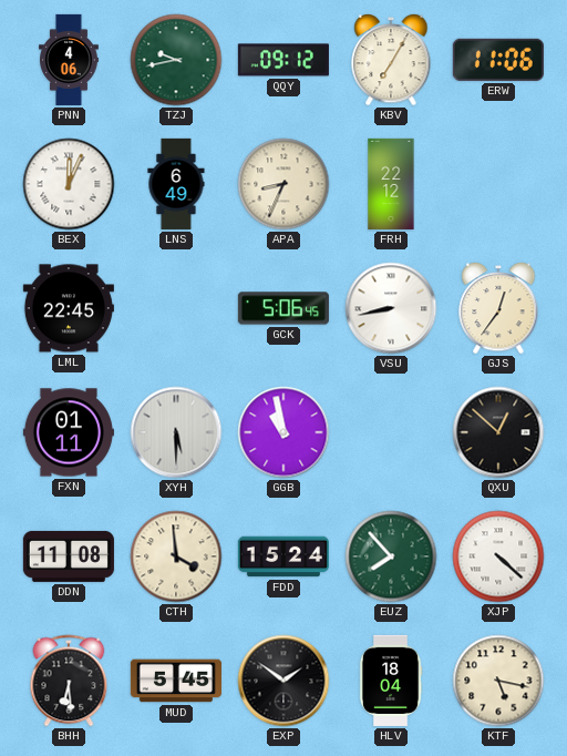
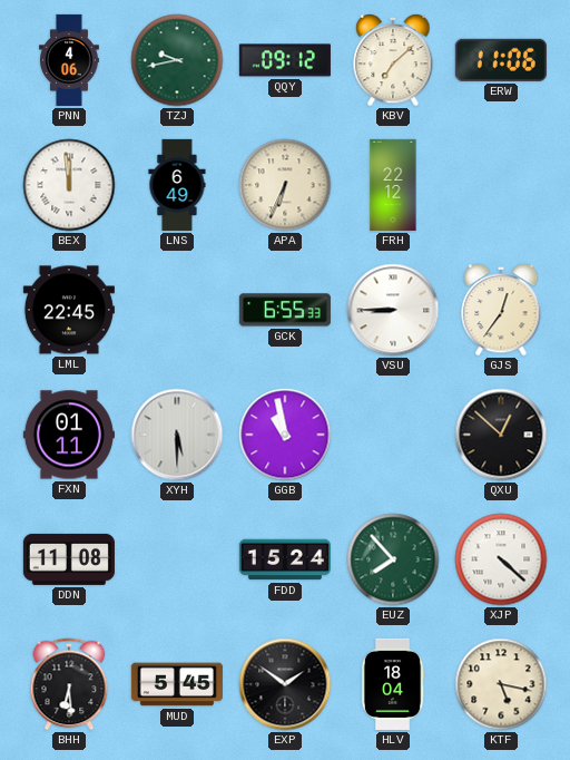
KBV: 7:05 -> 7:08 (393, 60)
BEX: 12:04 -> 11:59 (69, 185)
APA: 8:34 -> 6:34 (285, 185)
GCK: 5:06 -> 6:55 (285, 310)
VSU: 8:43 -> 8:45 (393, 310)
CTH: 3:59 -> none (176, 556)
